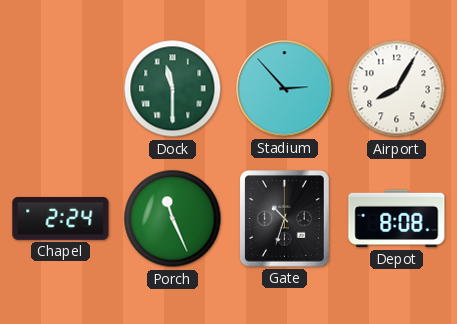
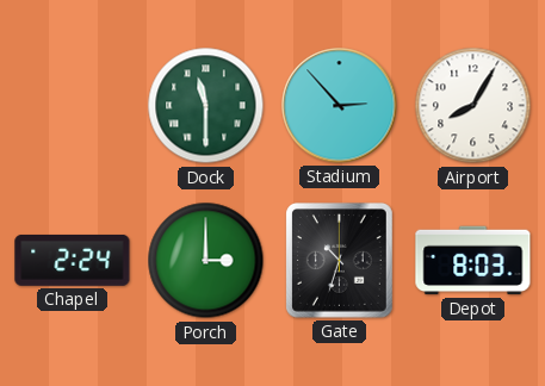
Porch: 11:26 -> 3:00 (206, 261)
Depot: 8:08 -> 8:03 (473, 261)
